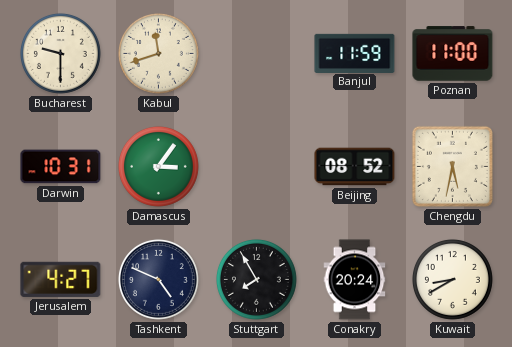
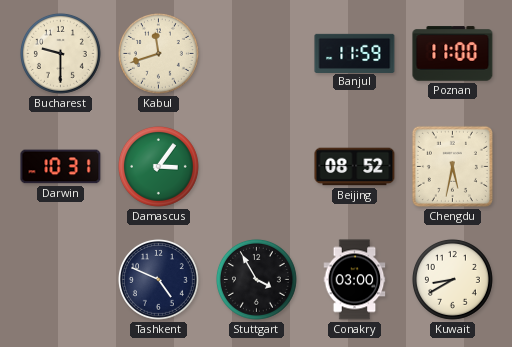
Jerusalem: 4:27 -> none (61, 279)
Stuttgart: 7:55 -> 3:55 (256, 279)
Conakry: 20:24 -> 03:00 (355, 280)
